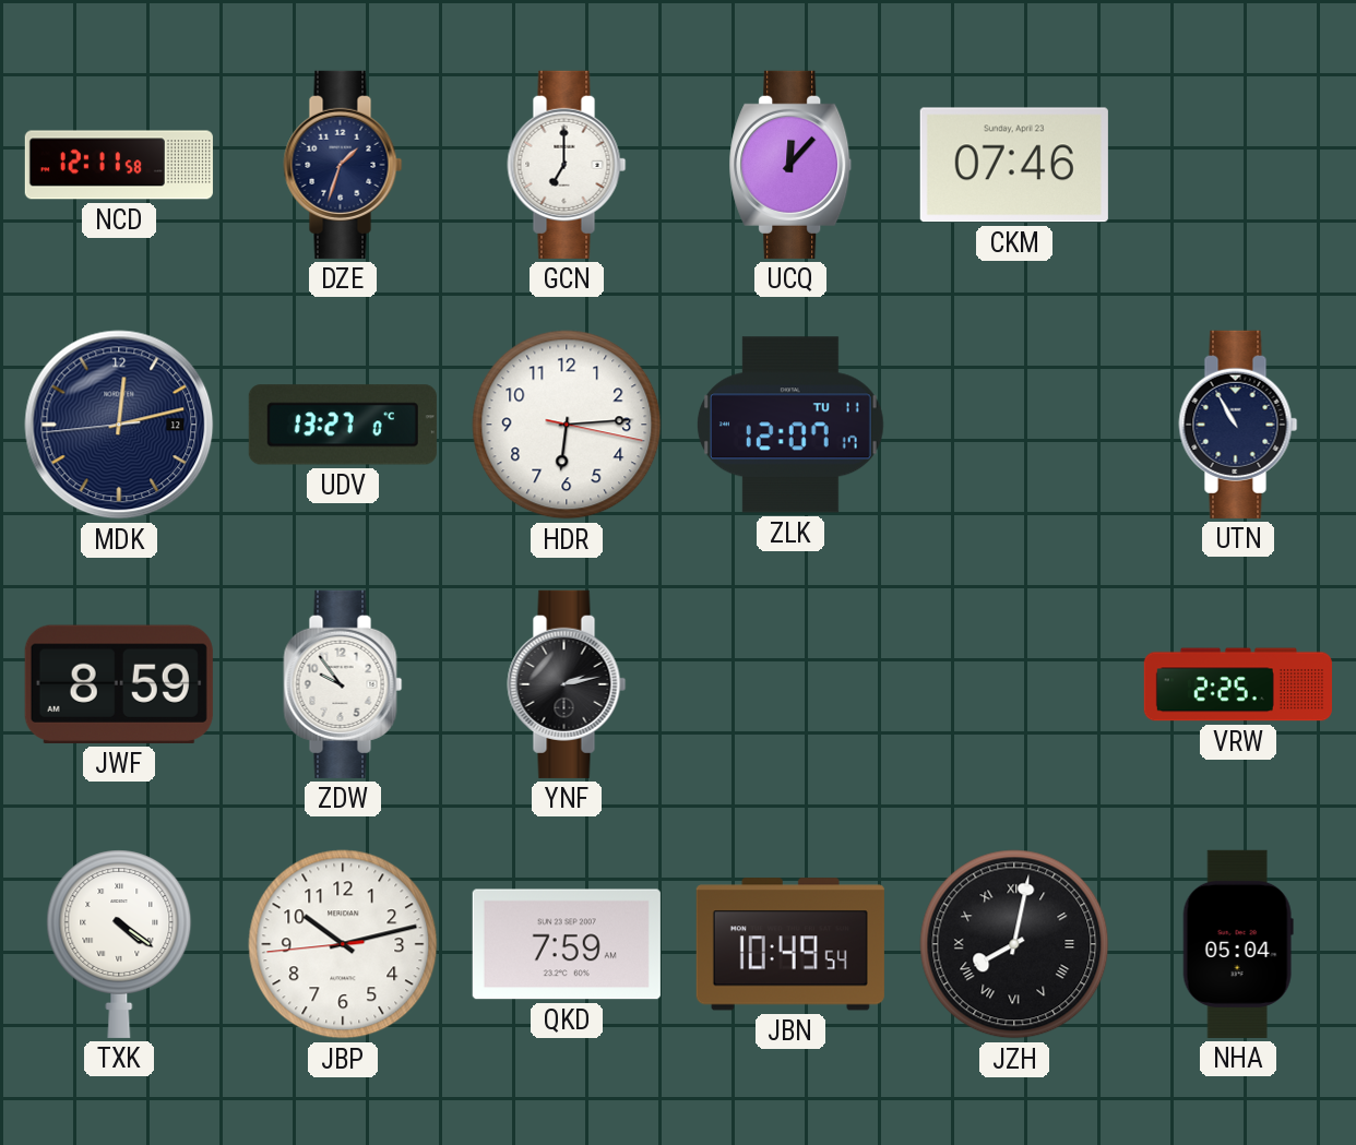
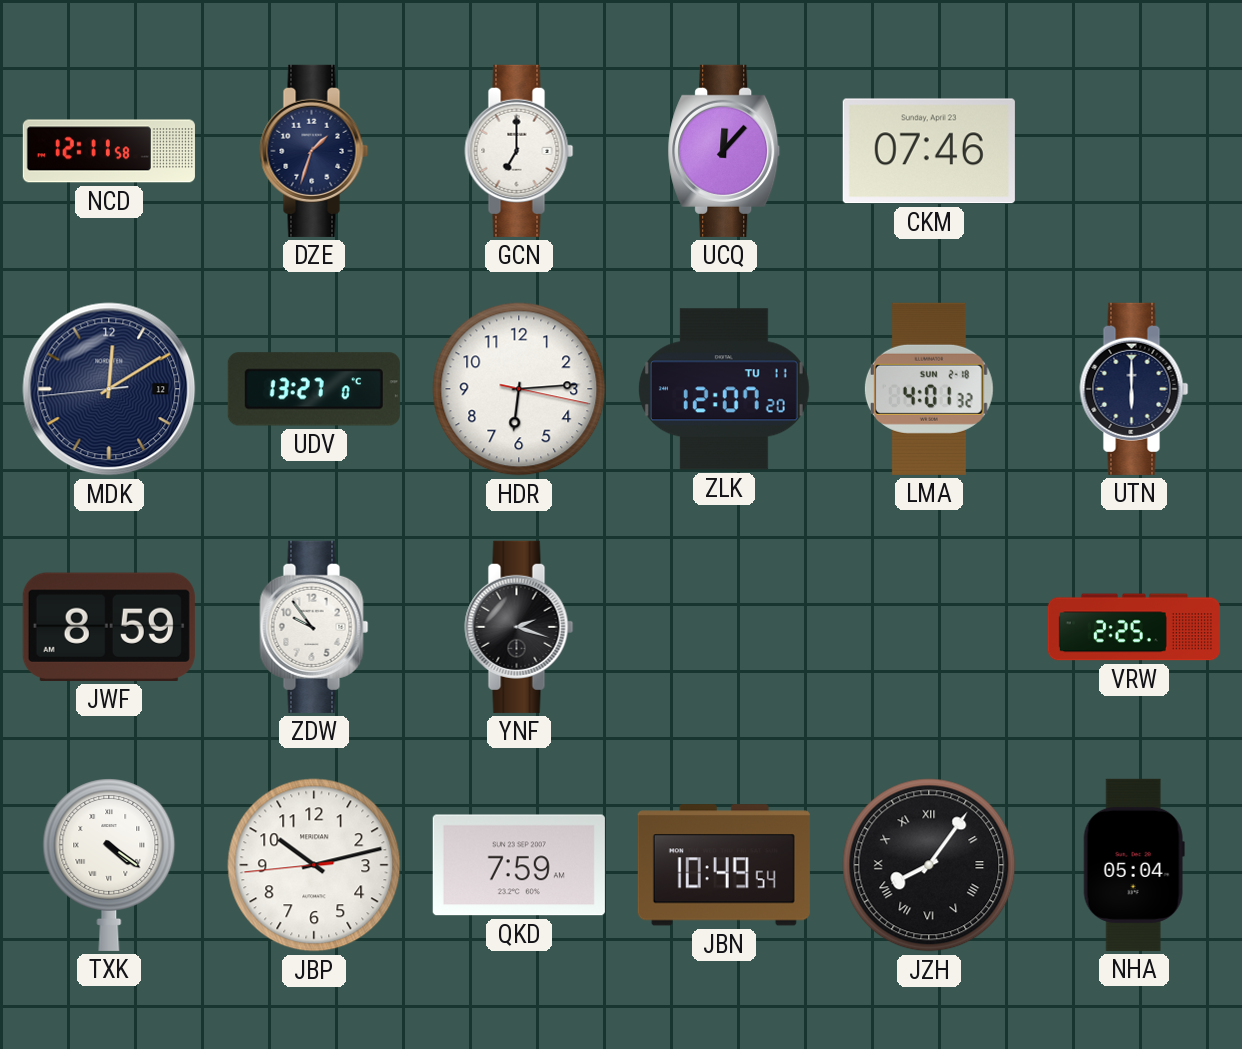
MDK: 12:12 -> 12:09 (109, 389)
ZLK: 12:07:17 -> 12:07:20 (724, 389)
LMA: none -> 4:01 (929, 389)
UTN: 10:55 -> 6:00 (1134, 389)
YNF: 2:13 -> 2:18 (519, 627)
JZH: 8:02 -> 8:06 (929, 865)
